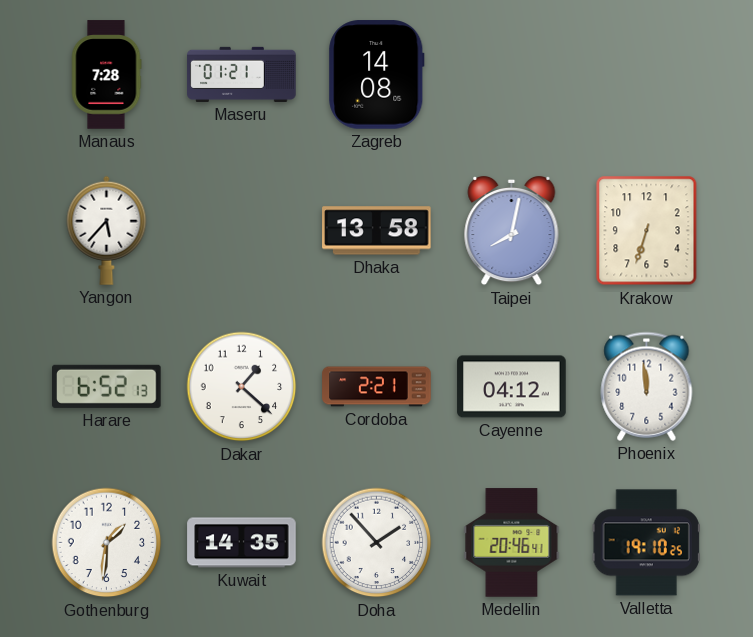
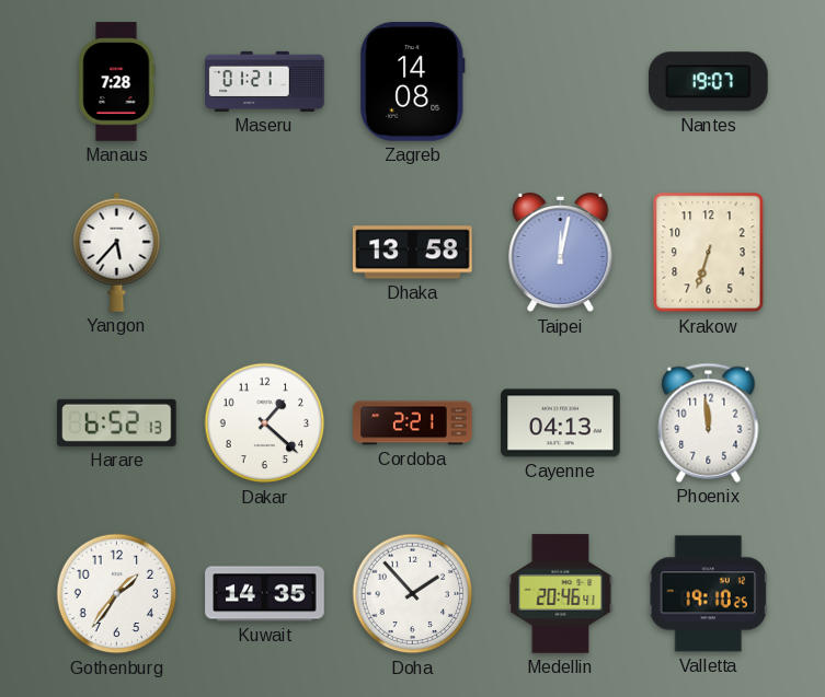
Nantes: none -> 19:07 (709, 82)
Taipei: 8:02 -> 12:02 (561, 253)
Cayenne: 04:12 -> 04:13 (561, 423)
Gothenburg: 1:31 -> 1:36 (117, 594)
